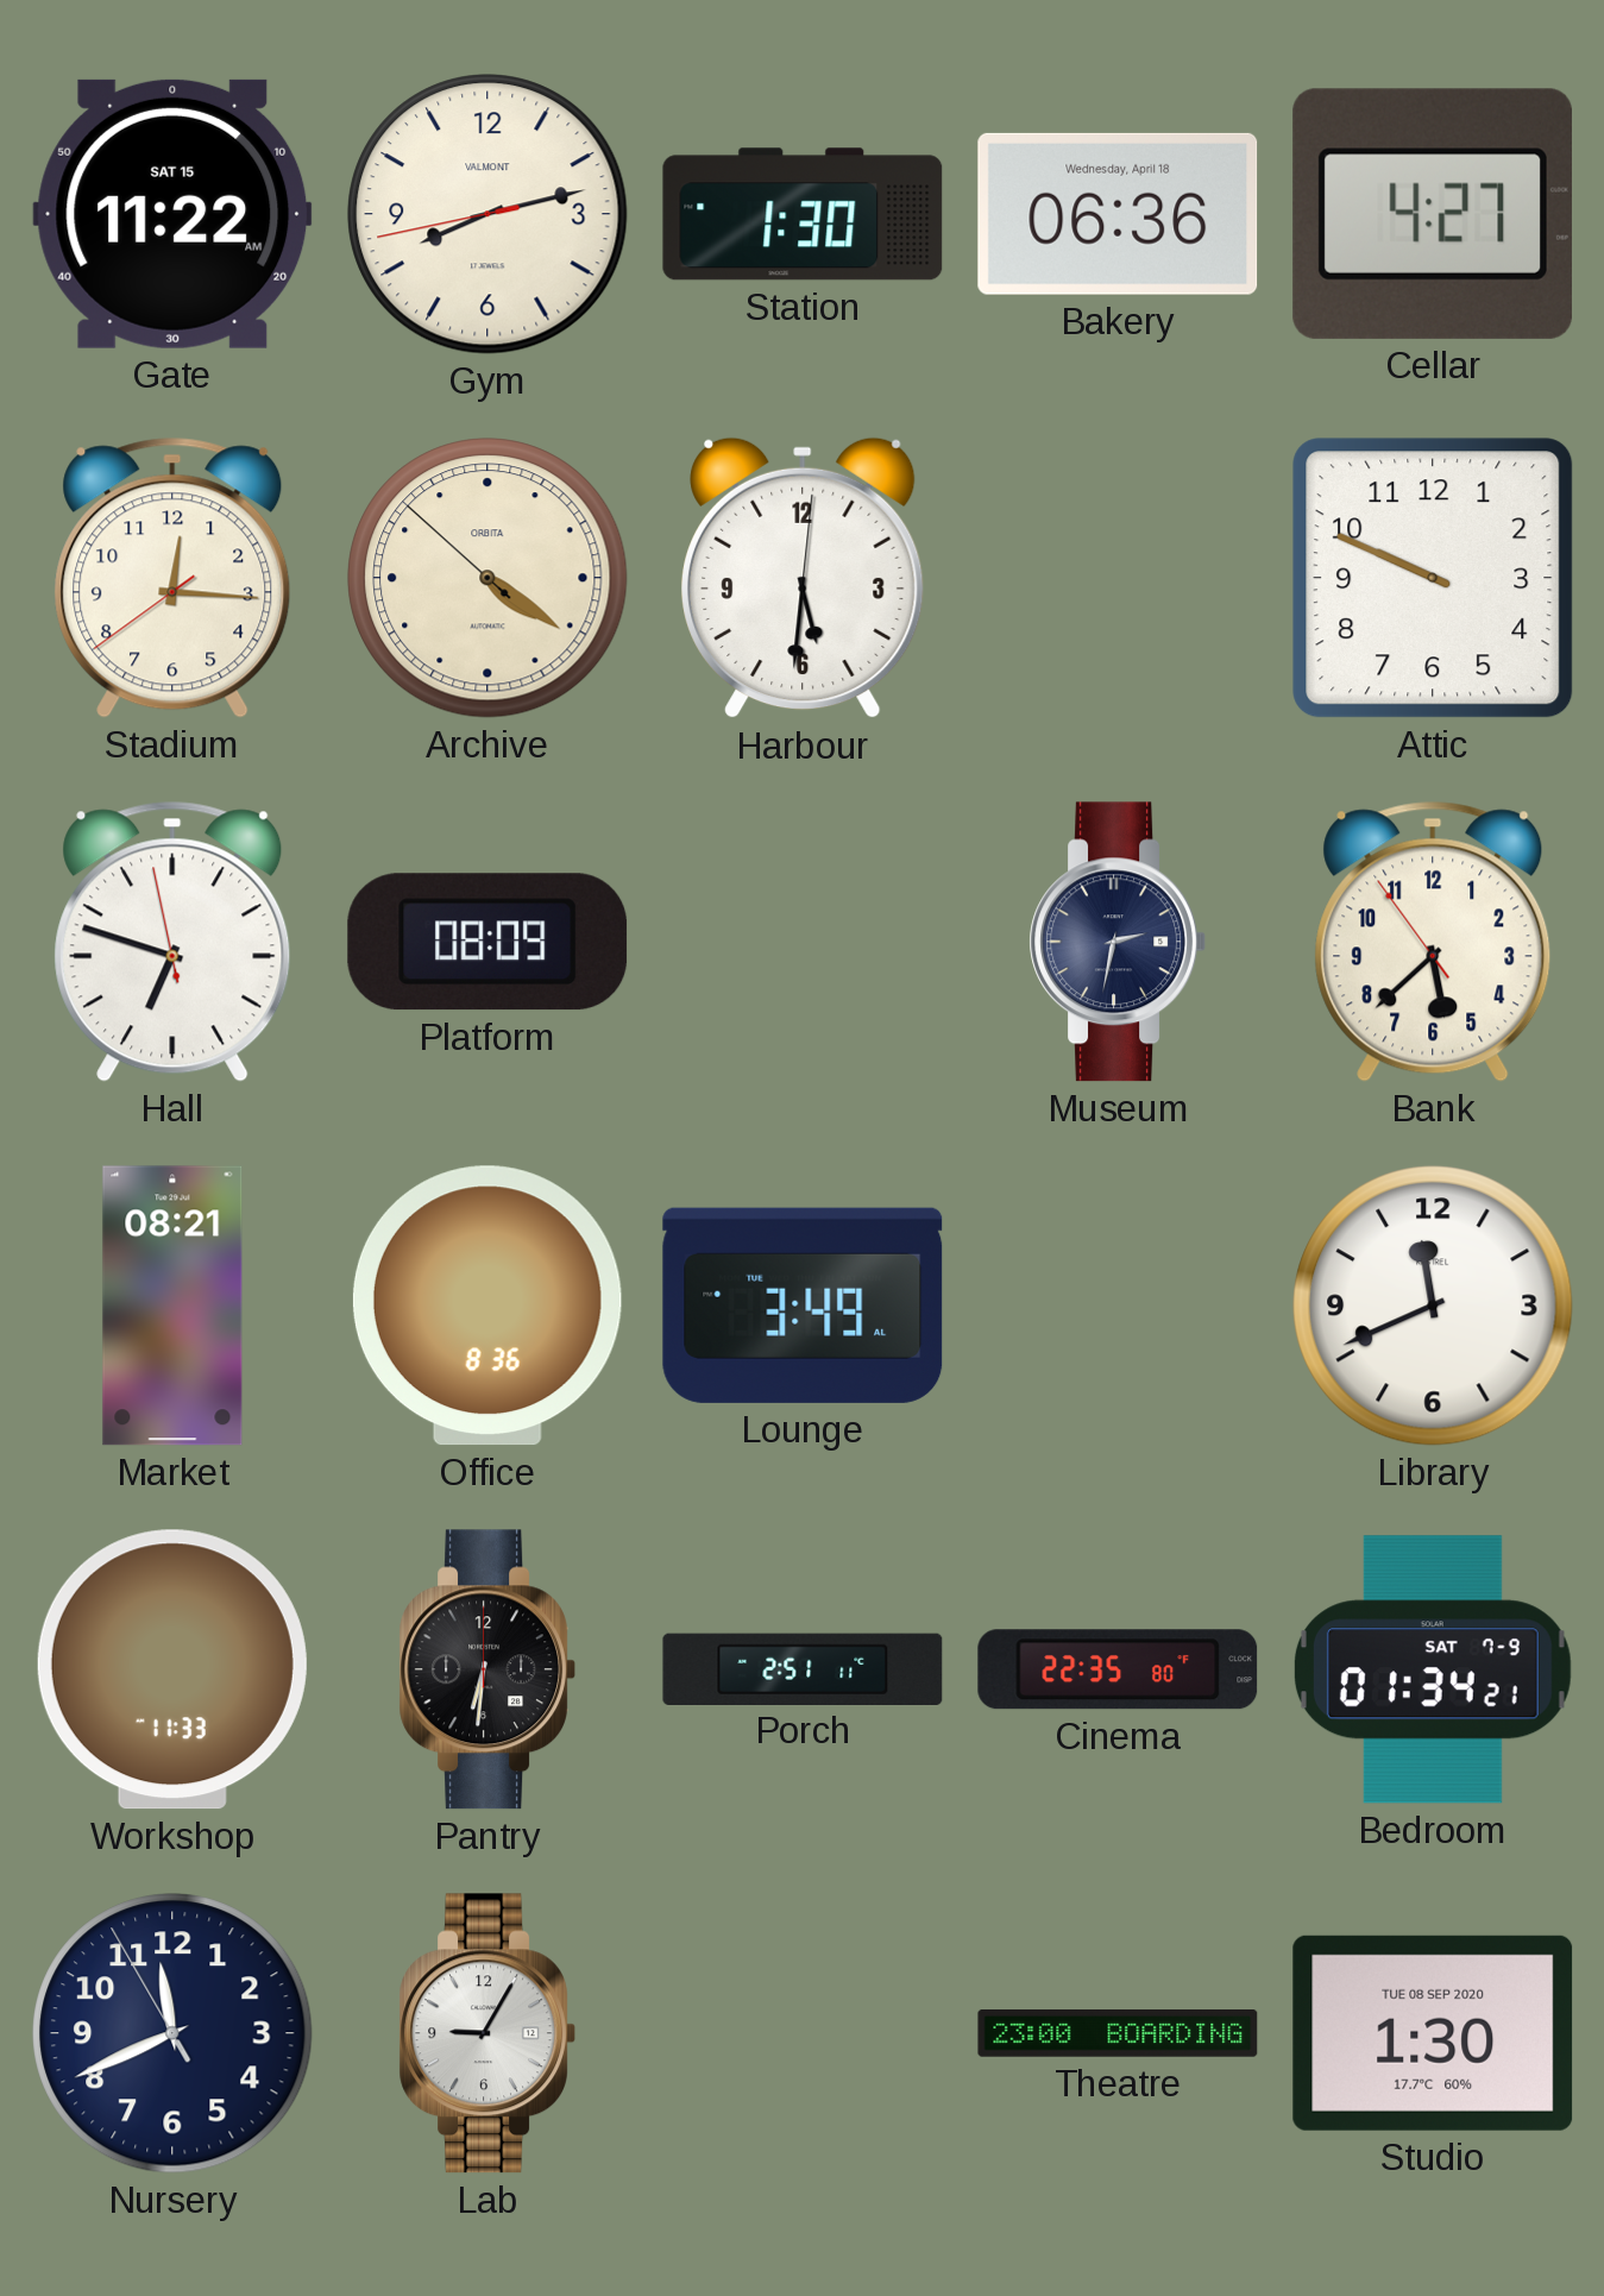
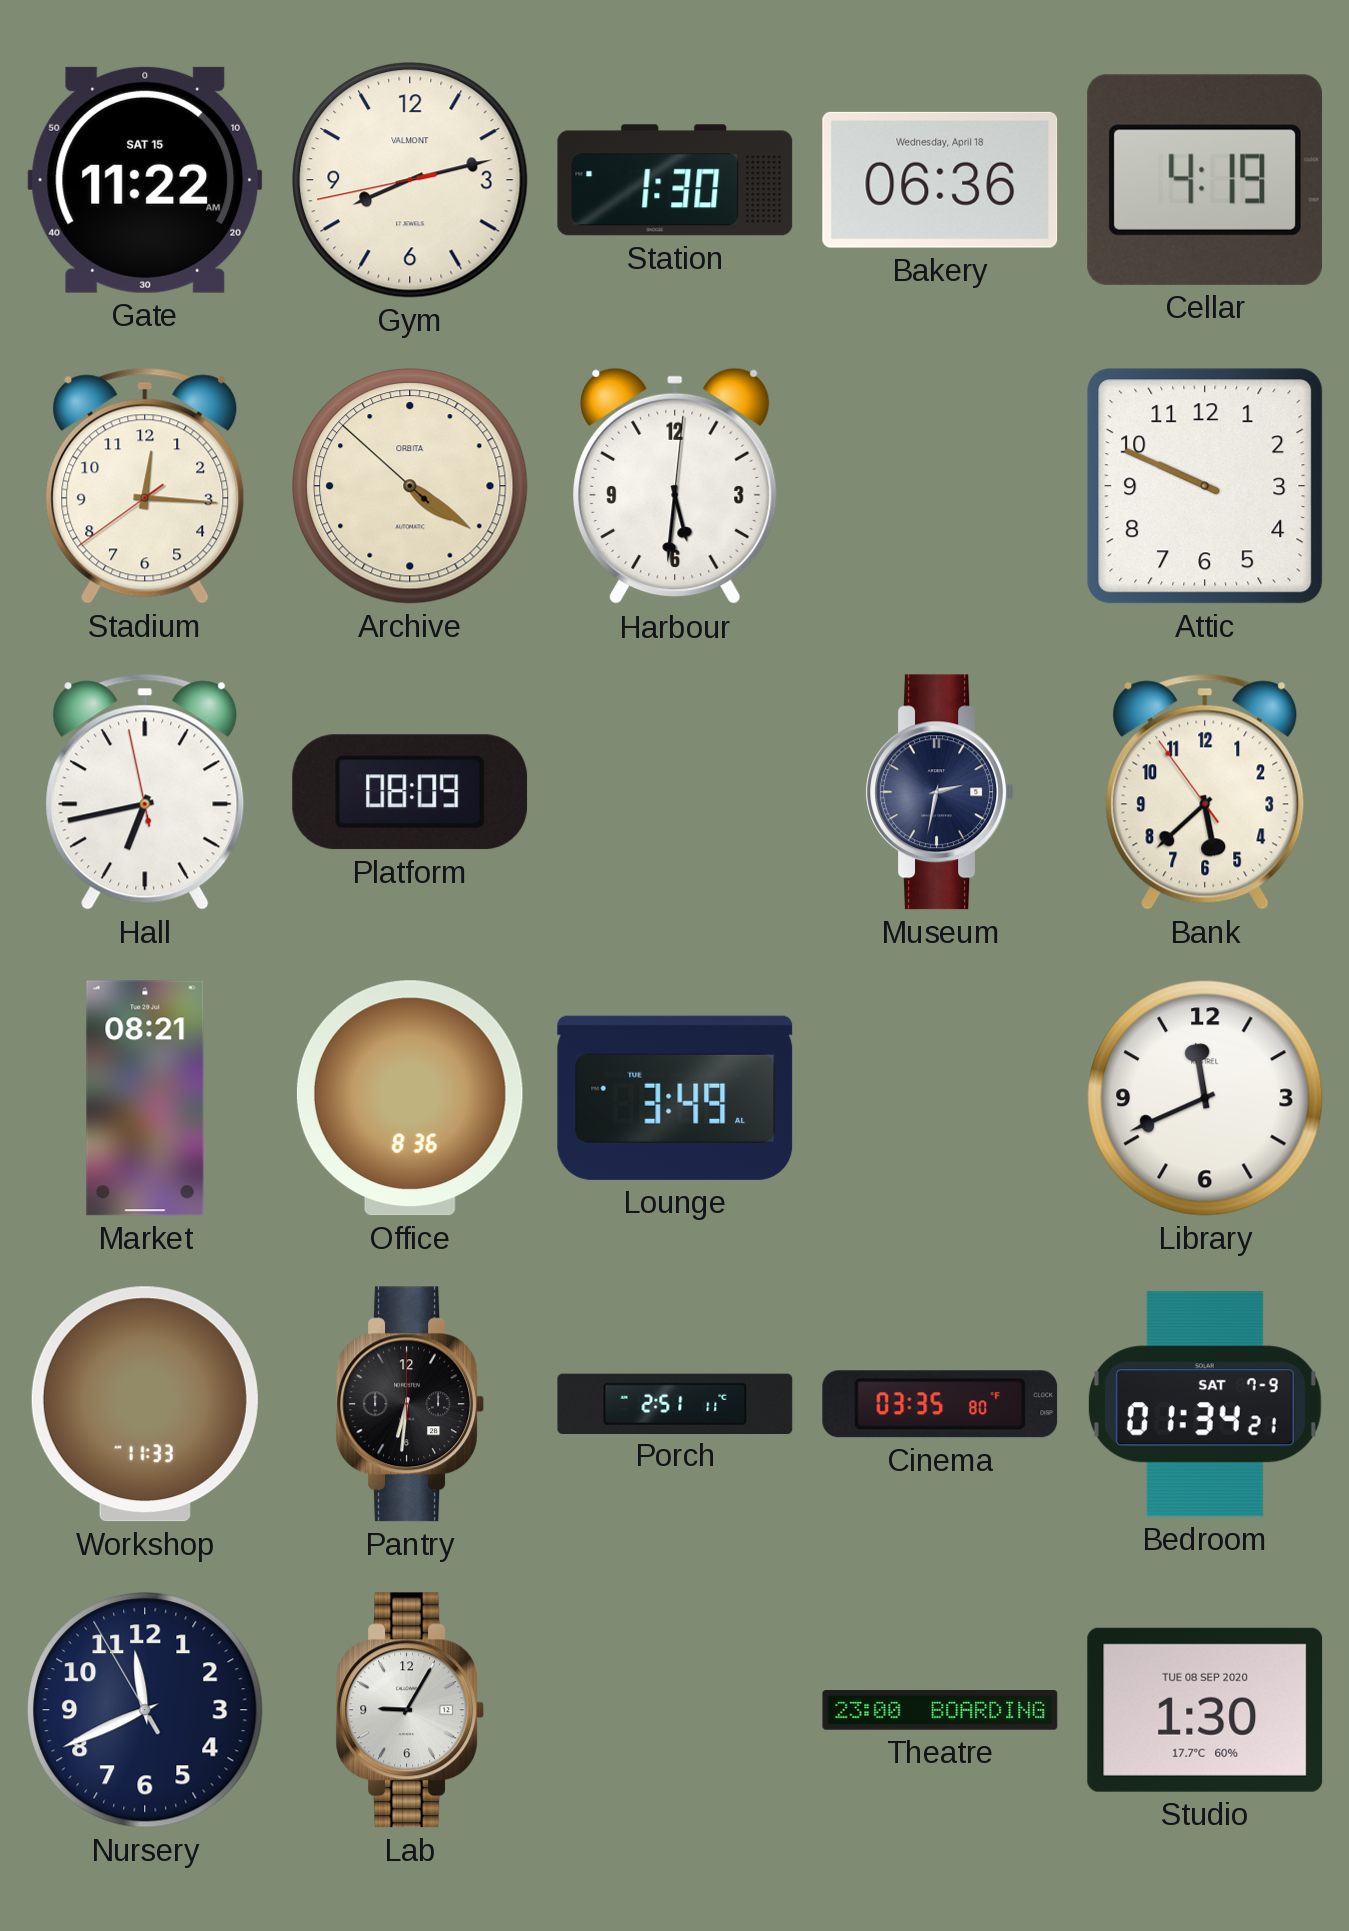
Cellar: 4:27 -> 4:19 (1205, 180)
Hall: 6:47 -> 6:42 (145, 792)
Cinema: 22:35 -> 03:35 (940, 1404)
